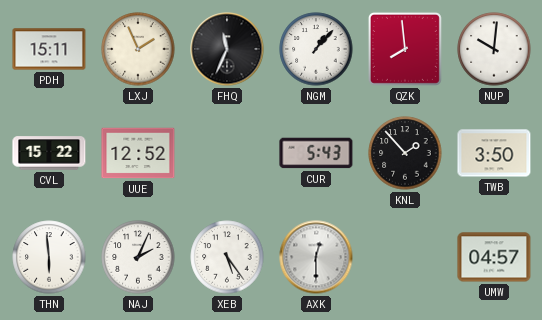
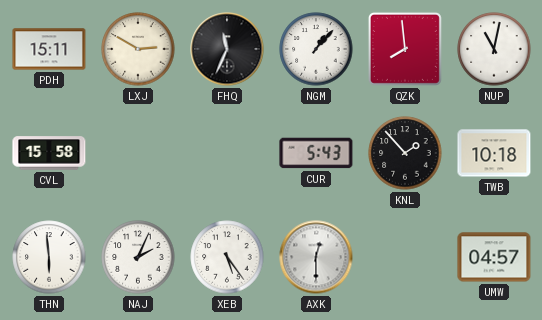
LXJ: 1:56 -> 2:50 (138, 49)
NUP: 10:01 -> 11:02 (494, 49)
CVL: 15:22 -> 15:58 (49, 153)
UUE: 12:52 -> none (138, 153)
TWB: 3:50 -> 10:18 (494, 153)
